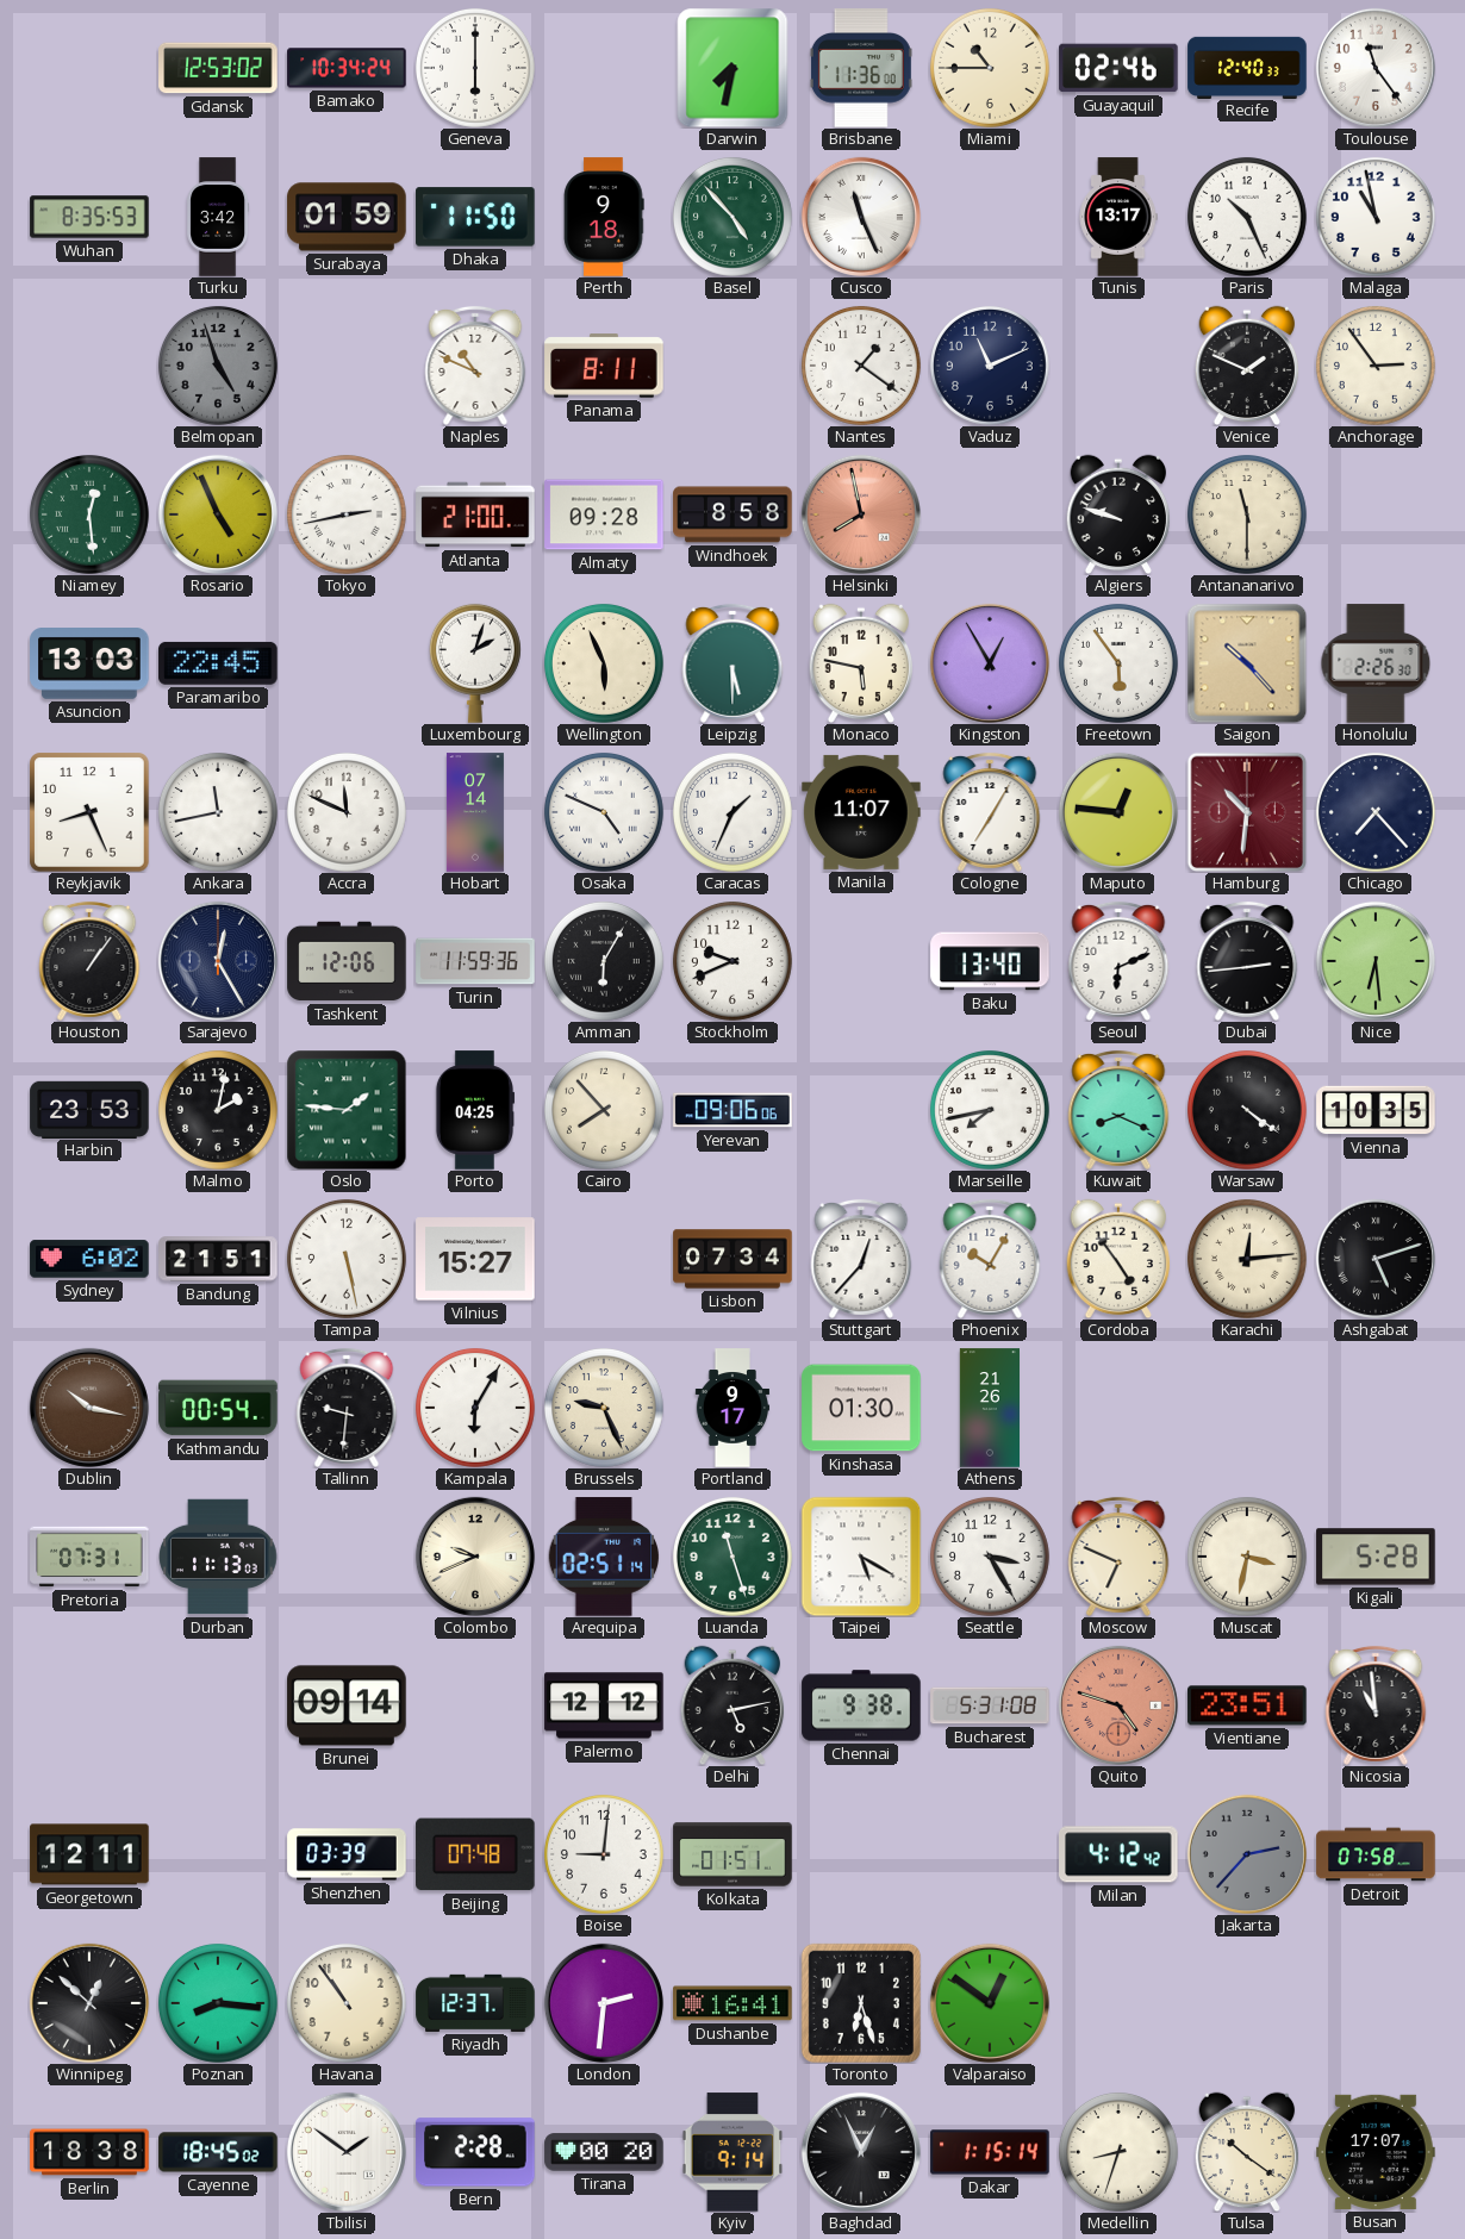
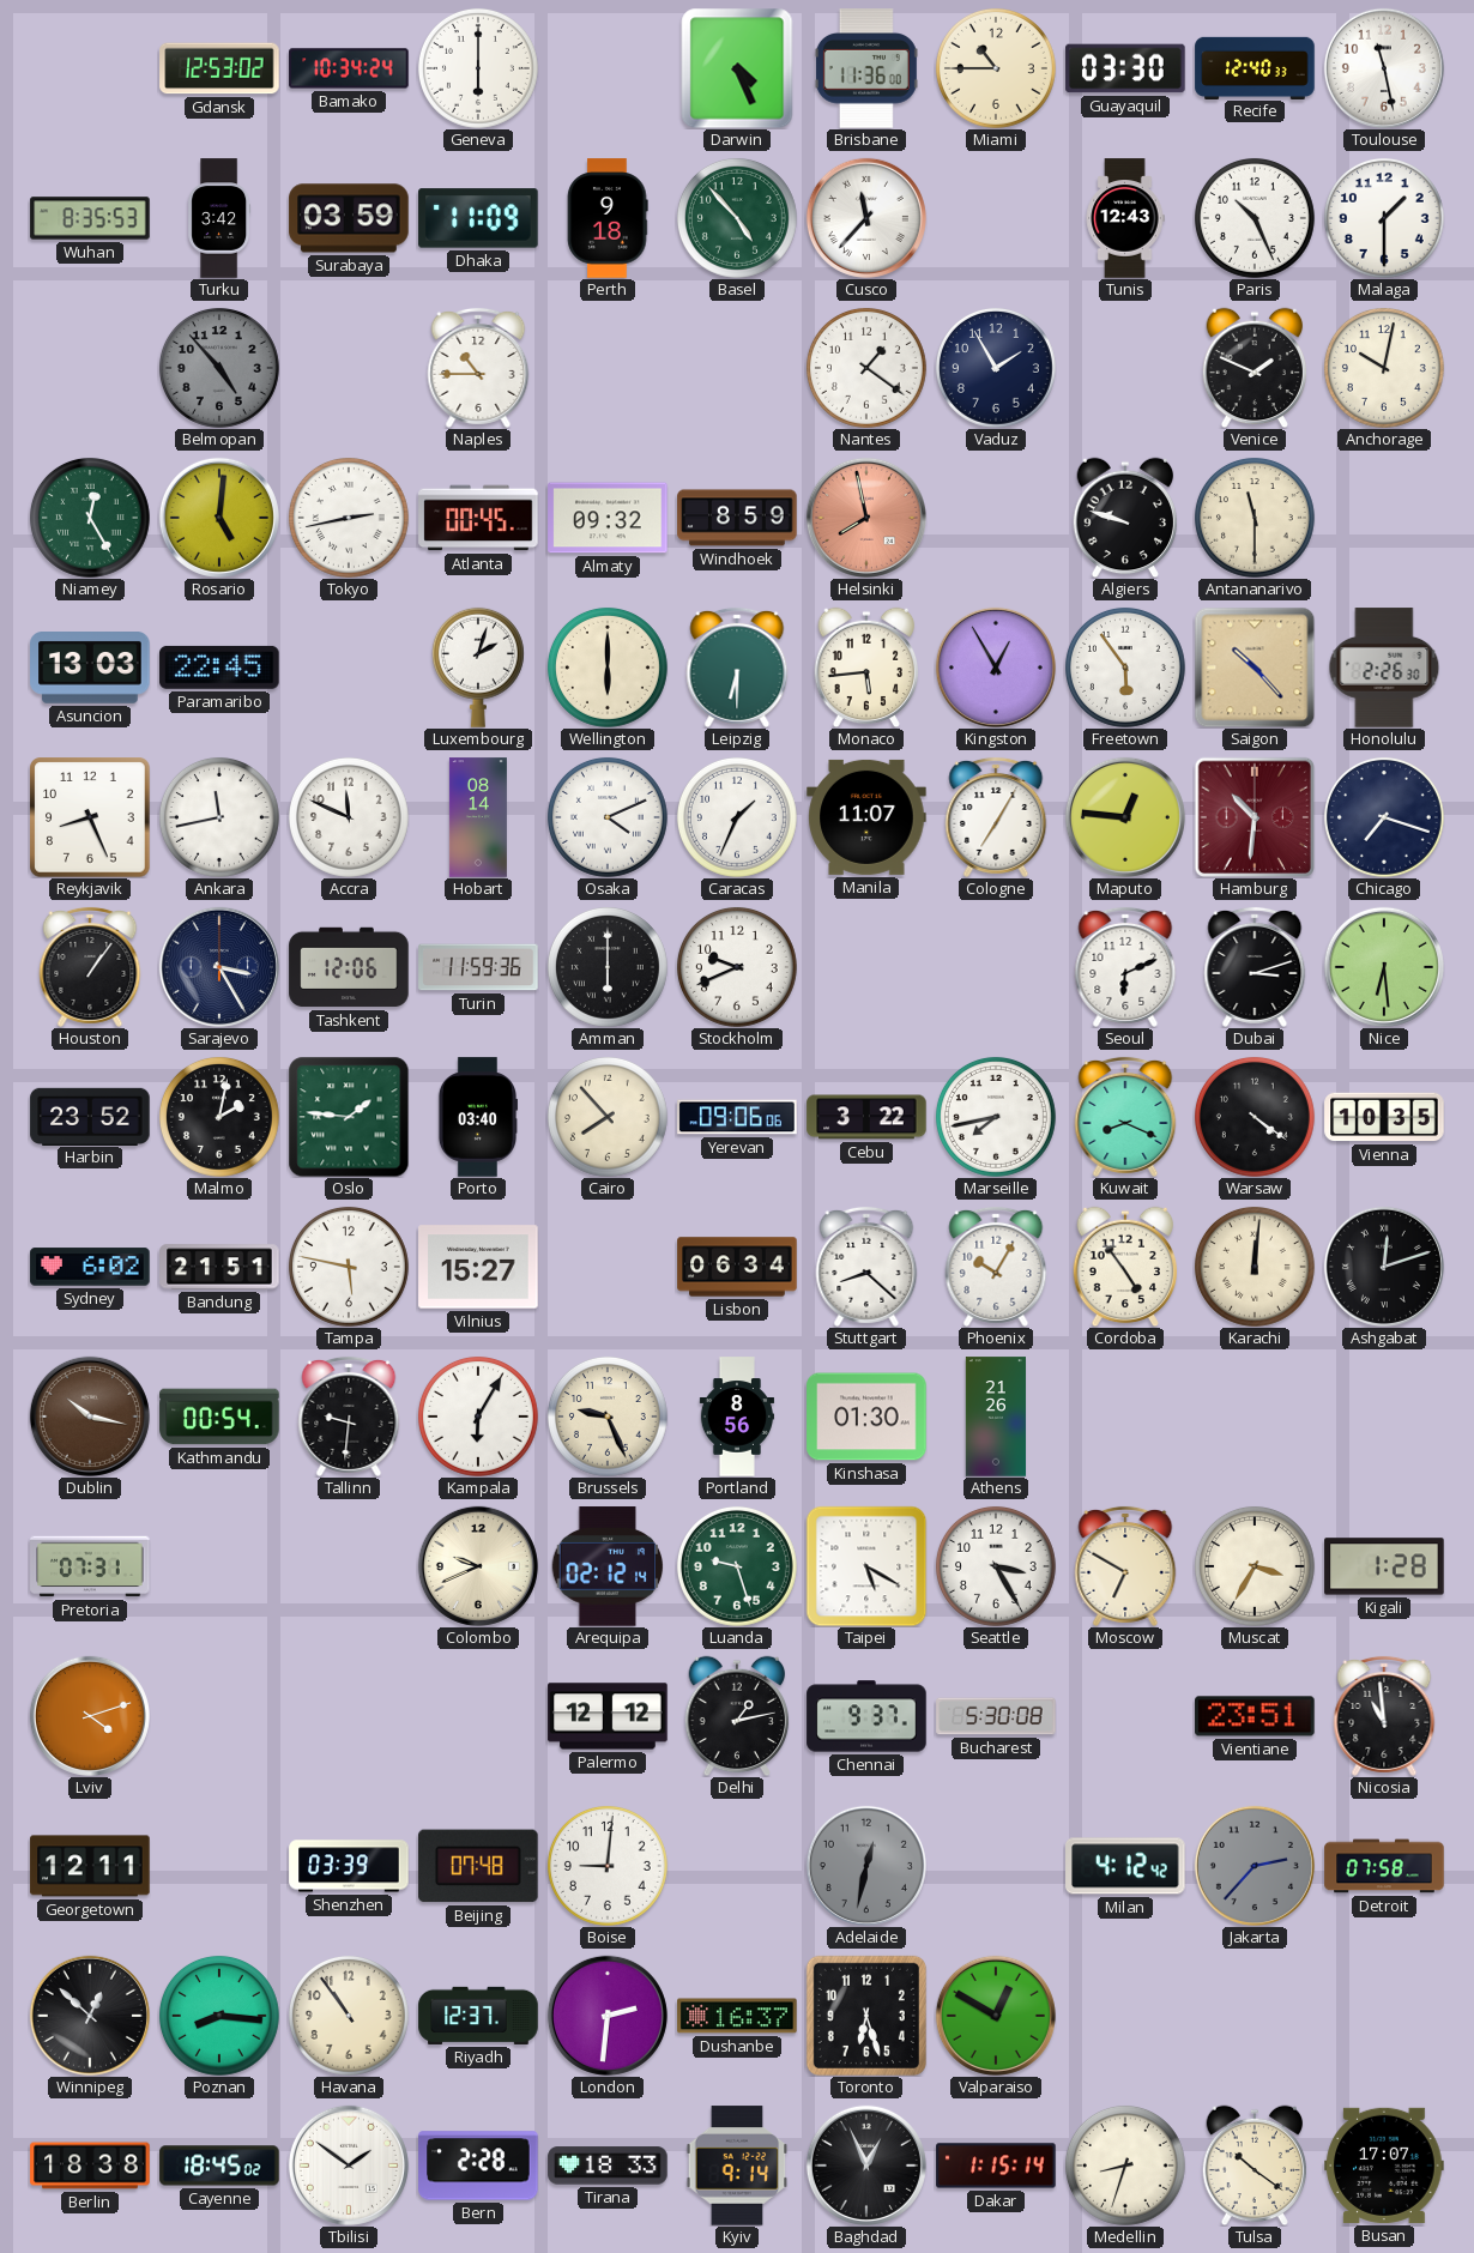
Darwin: 7:32 -> 4:26 (737, 68)
Guayaquil: 02:46 -> 03:30 (1125, 68)
Toulouse: 11:24 -> 11:28 (1384, 68)
Surabaya: 01:59 -> 03:59 (349, 218)
Dhaka: 11:50 -> 11:09 (478, 218)
Cusco: 11:26 -> 11:37 (866, 218)
Tunis: 13:17 -> 12:43 (1125, 218)
Malaga: 10:58 -> 1:30 (1384, 218)
Belmopan: 4:57 -> 4:53 (219, 368)
Naples: 10:49 -> 10:45 (478, 368)
Panama: 8:11 -> none (604, 366)
Vaduz: 11:11 -> 1:55 (996, 368)
Anchorage: 2:54 -> 10:02 (1384, 368)
Niamey: 12:29 -> 12:25 (90, 518)
Rosario: 4:56 -> 5:01 (219, 518)
Atlanta: 21:00 -> 00:45 (478, 518)
Almaty: 09:28 -> 09:32 (608, 518)
Windhoek: 8:58 -> 8:59 (737, 518)
Wellington: 5:56 -> 6:00 (608, 668)
Leipzig: 5:30 -> 6:30 (737, 668)
Monaco: 5:47 -> 5:44 (866, 668)
Hobart: 07:14 -> 08:14 (478, 817)
Osaka: 4:49 -> 4:11 (608, 817)
Chicago: 7:23 -> 7:18 (1384, 817)
Sarajevo: 12:25 -> 3:25 (219, 967)
Amman: 6:05 -> 6:00 (608, 967)
Baku: 13:40 -> none (990, 961)
Dubai: 2:44 -> 3:12 (1255, 967)
Harbin: 23:53 -> 23:52 (90, 1116)
Porto: 04:25 -> 03:40 (477, 1117)
Cebu: none -> 3:22 (866, 1117)
Tampa: 5:28 -> 5:47 (349, 1267)
Lisbon: 07:34 -> 06:34 (737, 1267)
Stuttgart: 12:37 -> 8:22 (866, 1267)
Karachi: 12:14 -> 12:01 (1255, 1267)
Ashgabat: 5:12 -> 12:12 (1384, 1267)
Portland: 9:17 -> 8:56 (737, 1417)
Durban: 11:13 -> none (218, 1557)
Arequipa: 02:51 -> 02:12 (606, 1566)
Luanda: 11:27 -> 9:27 (737, 1566)
Moscow: 6:49 -> 6:50 (1125, 1566)
Muscat: 3:32 -> 3:35 (1255, 1566)
Kigali: 5:28 -> 1:28 (1384, 1566)
Lviv: none -> 4:12 (90, 1716)
Brunei: 09:14 -> none (347, 1705)
Delhi: 5:13 -> 1:13 (737, 1716)
Chennai: 9:38 -> 9:37 (866, 1716)
Bucharest: 5:31 -> 5:30 (996, 1716)
Quito: 4:48 -> none (1118, 1705)
Kolkata: 01:51 -> none (733, 1854)
Adelaide: none -> 12:32 (866, 1866)
Dushanbe: 16:41 -> 16:37 (737, 2016)
Valparaiso: 12:51 -> 12:50 (996, 2016)
Tirana: 00:20 -> 18:33 (608, 2166)
